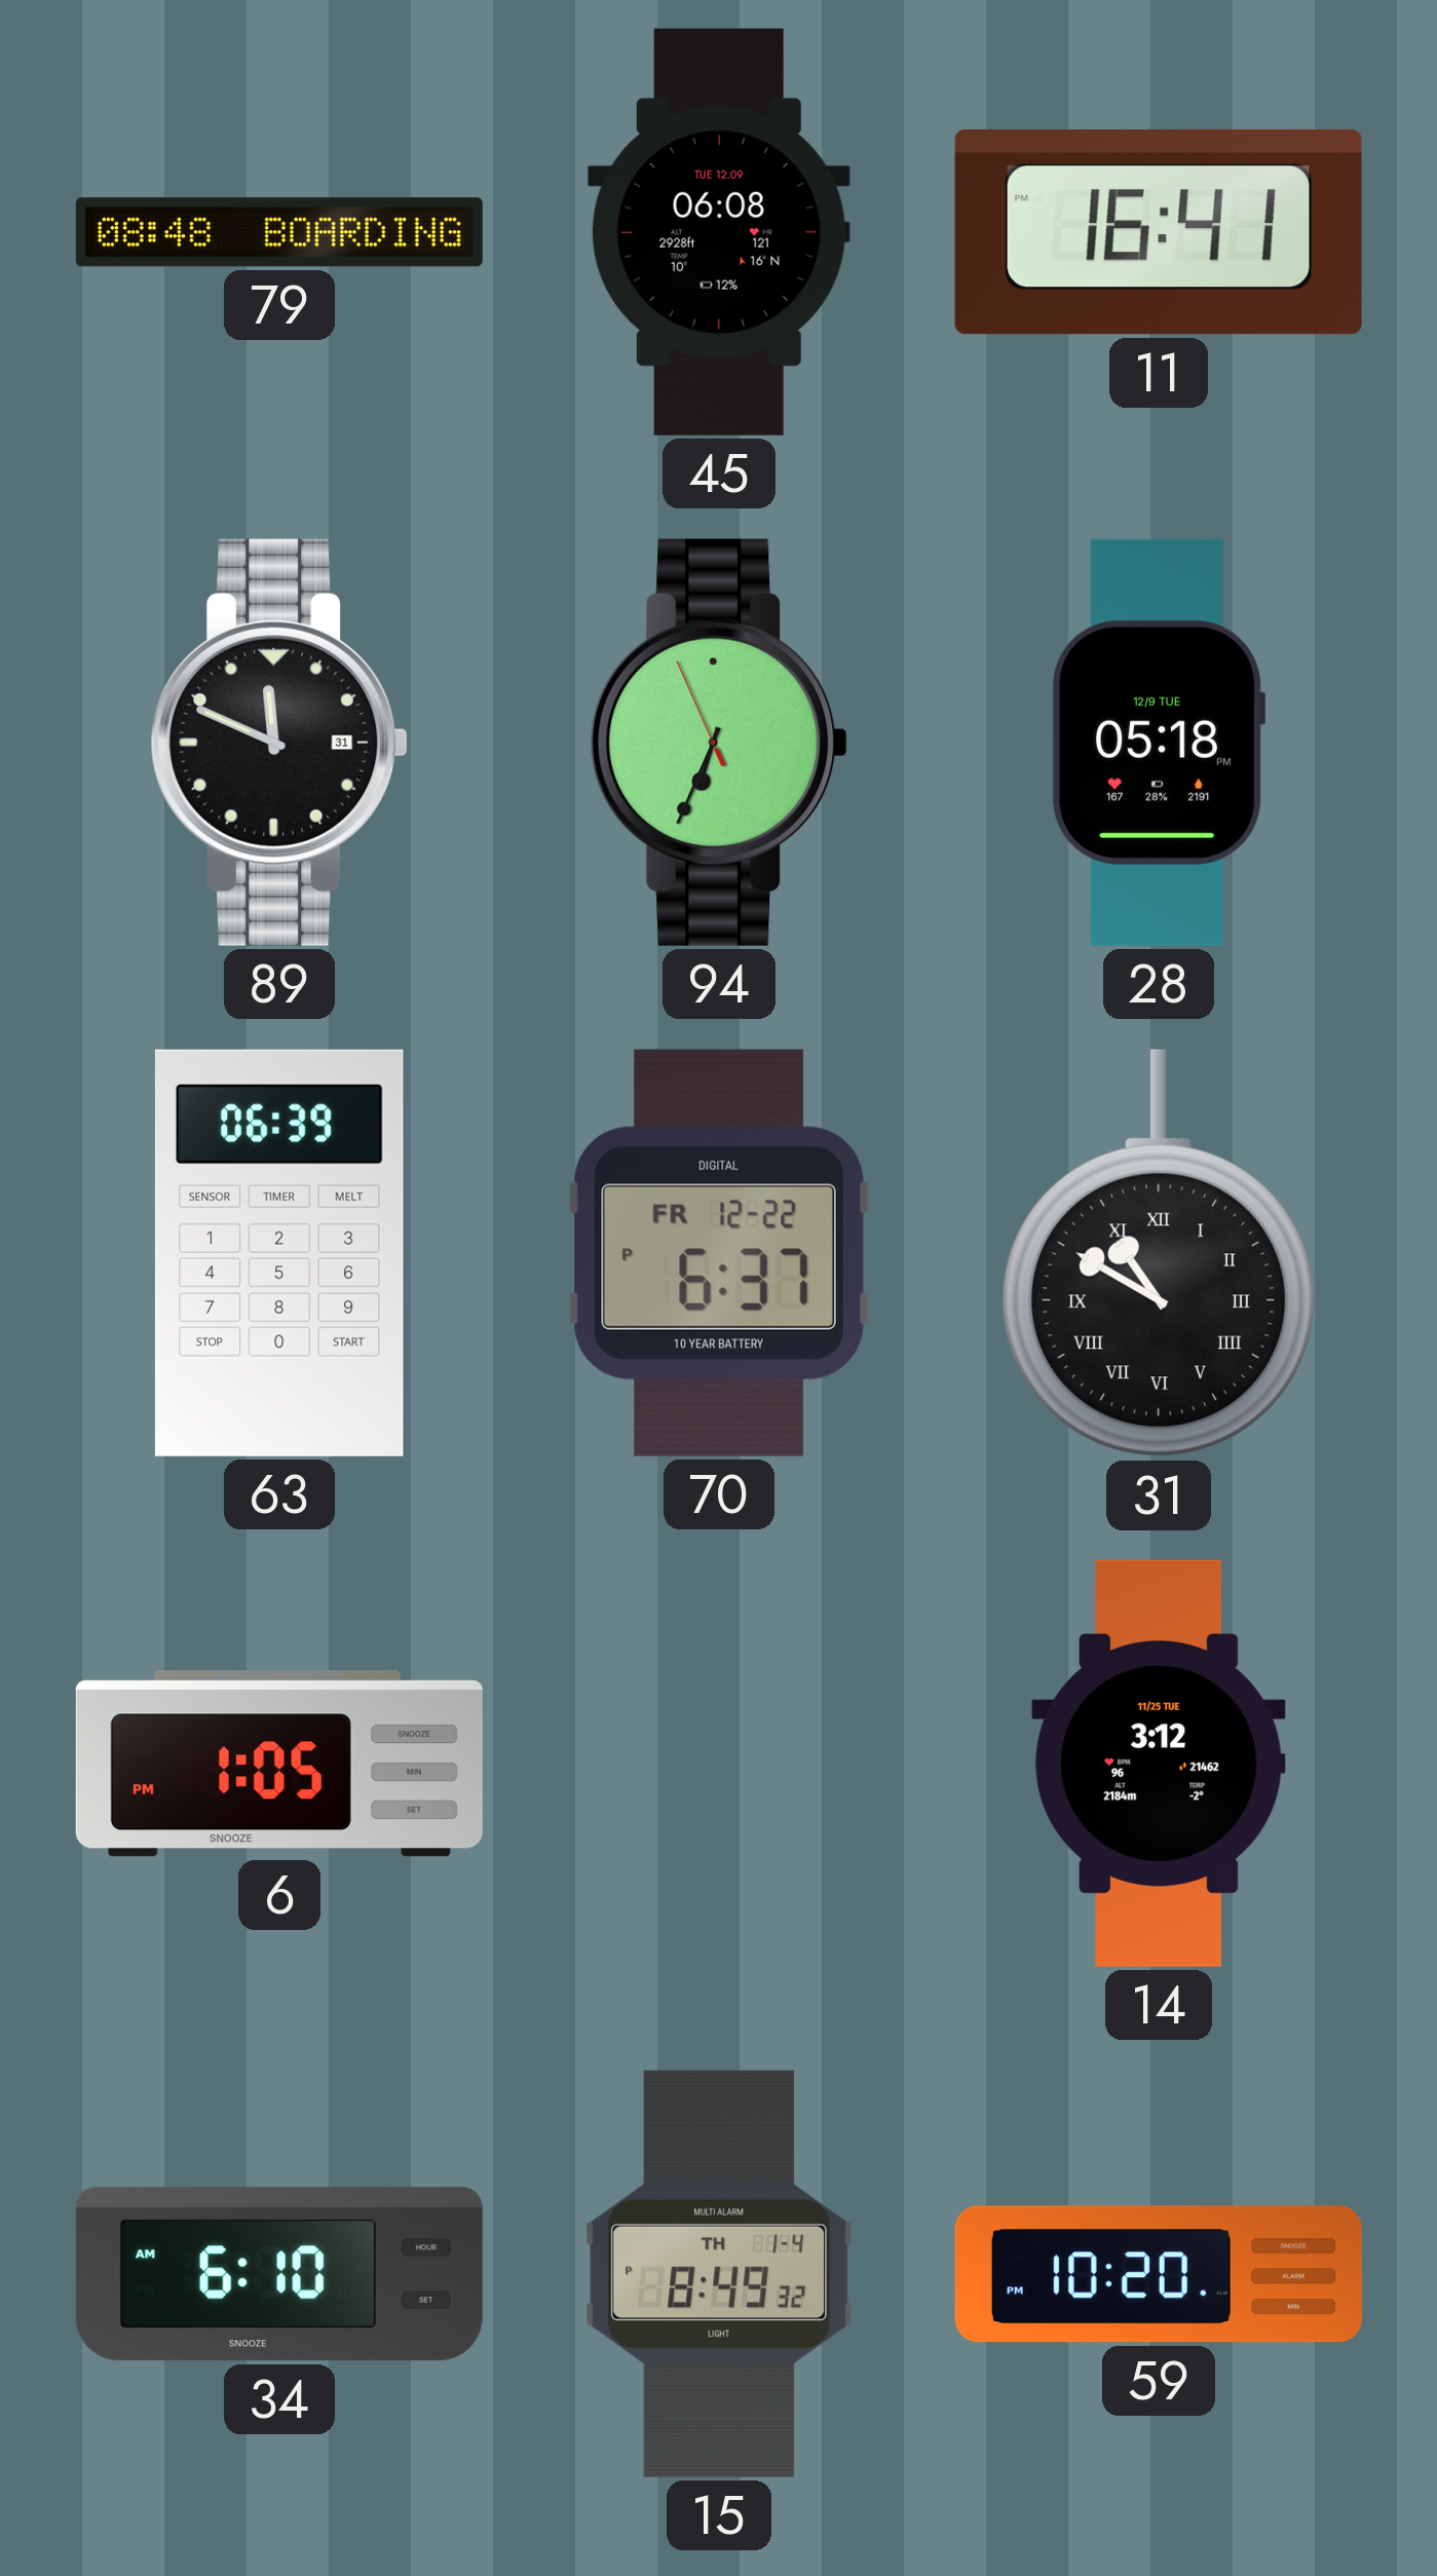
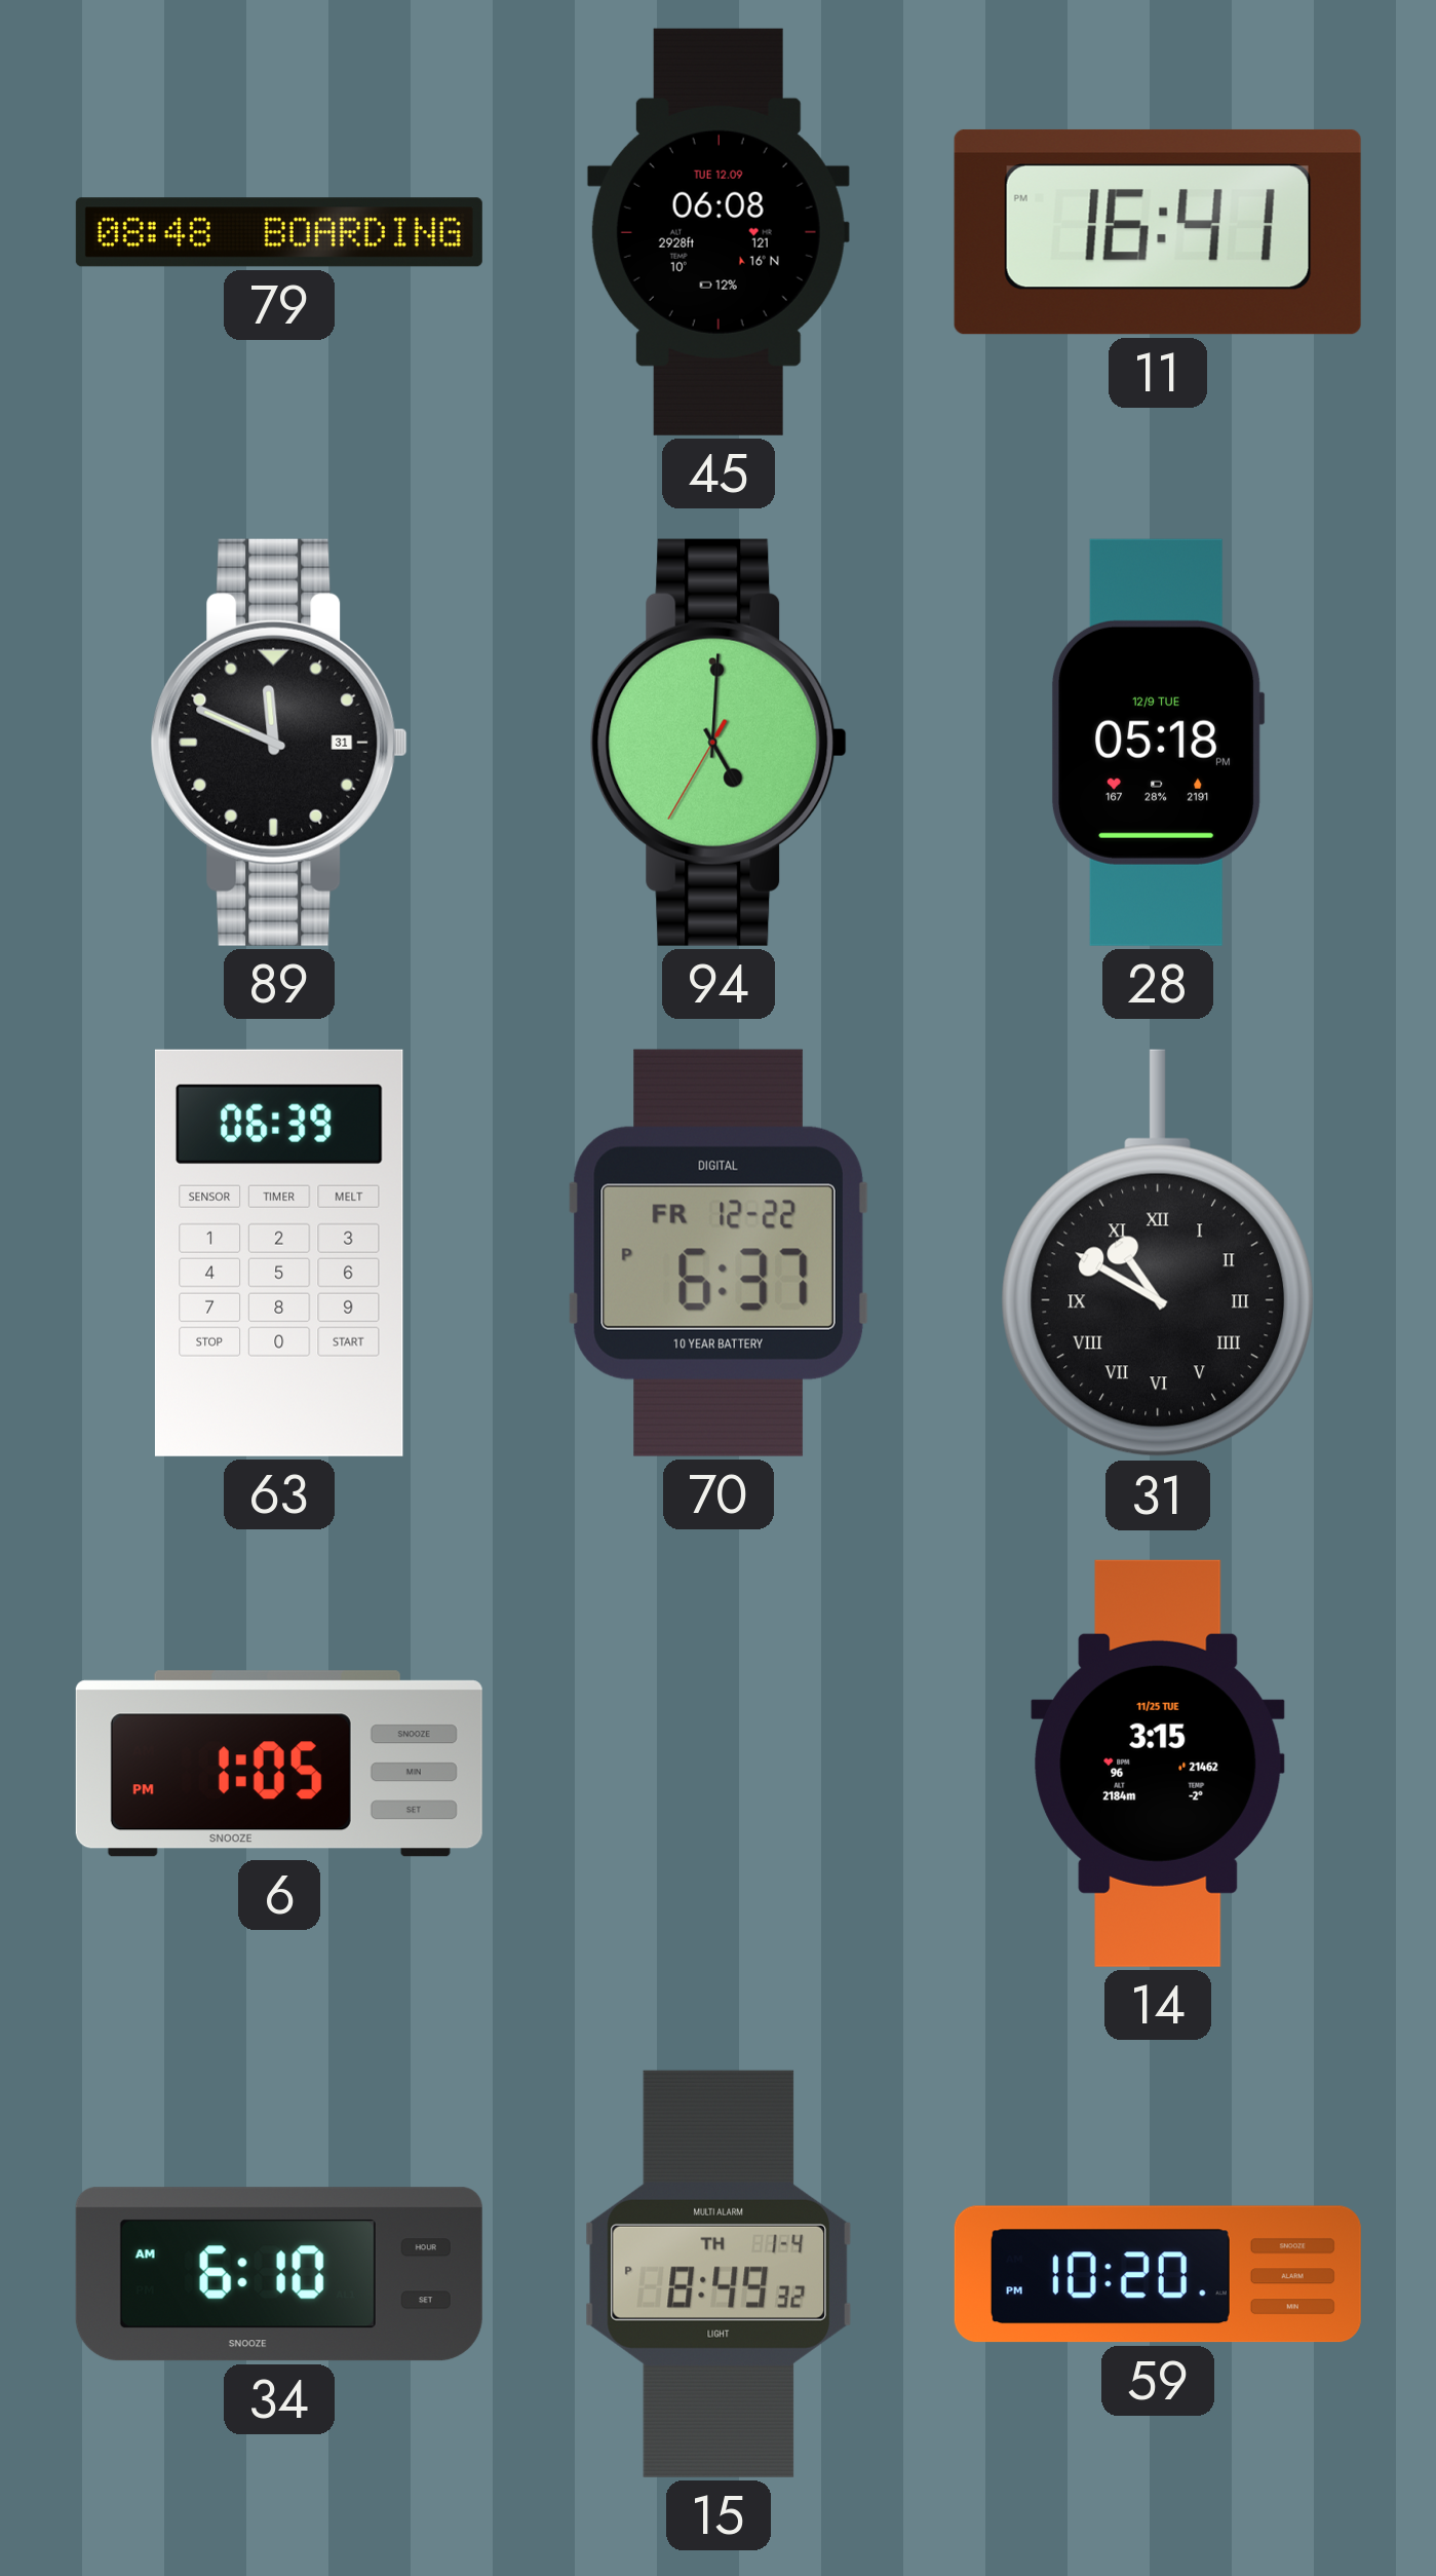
94: 6:33 -> 5:00 (719, 743)
14: 3:12 -> 3:15 (1158, 1764)
